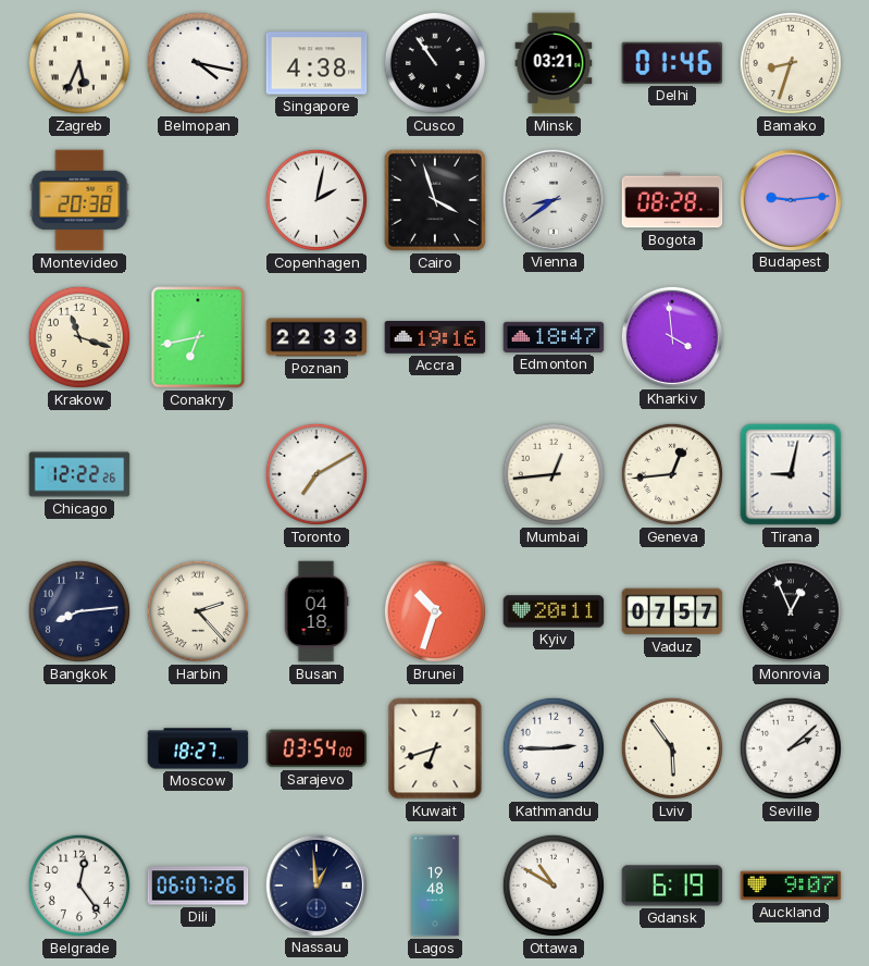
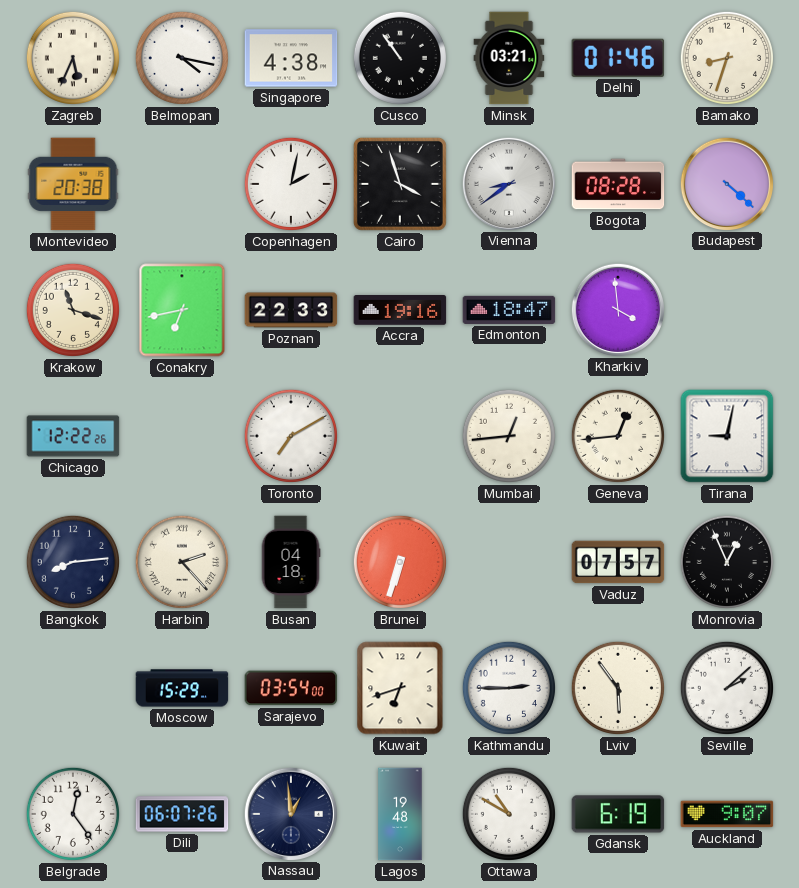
Budapest: 9:14 -> 4:22 (726, 183)
Brunei: 10:33 -> 6:33 (400, 562)
Kyiv: 20:11 -> none (554, 611)
Moscow: 18:27 -> 15:29 (182, 688)
